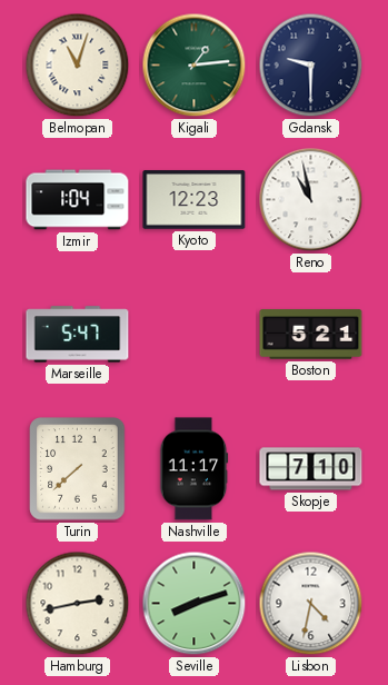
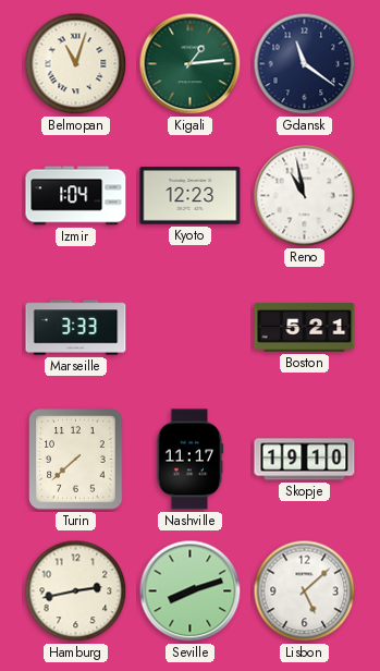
Gdansk: 9:30 -> 11:21 (305, 64)
Marseille: 5:47 -> 3:33 (76, 328)
Skopje: 7:10 -> 19:10 (305, 460)
Lisbon: 4:32 -> 5:08 (305, 591)
